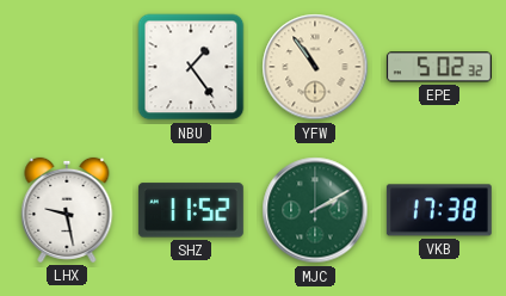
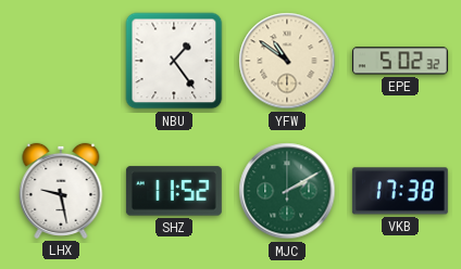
YFW: 10:54 -> 10:51 (287, 61)
